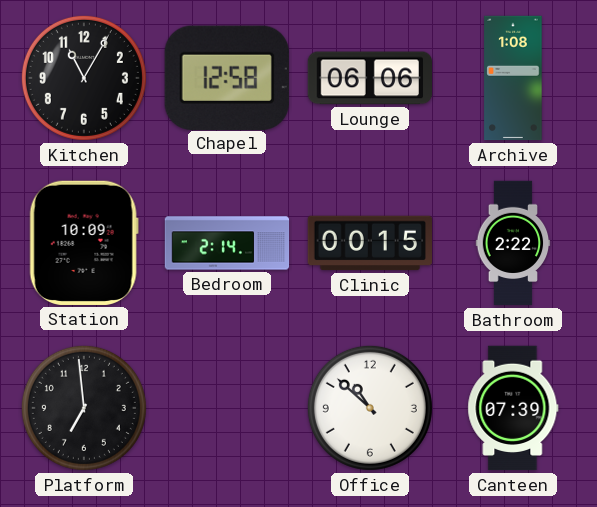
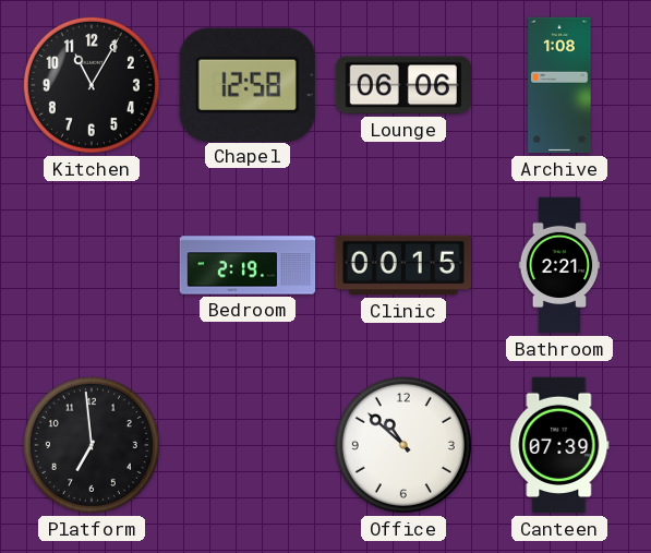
Station: 10:09 -> none (84, 243)
Bedroom: 2:14 -> 2:19 (248, 265)
Bathroom: 2:22 -> 2:21 (559, 265)
